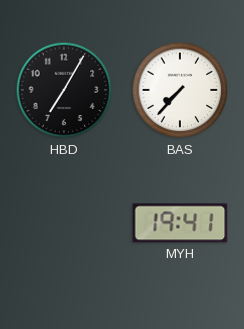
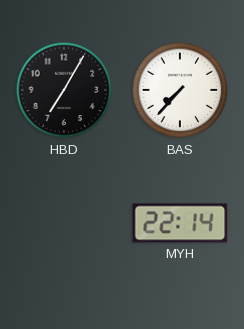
MYH: 19:41 -> 22:14 (180, 223)
